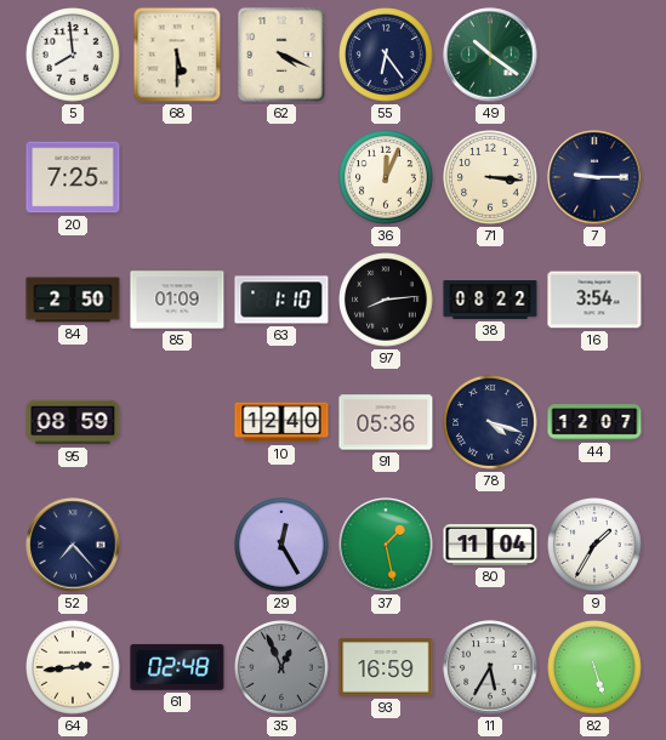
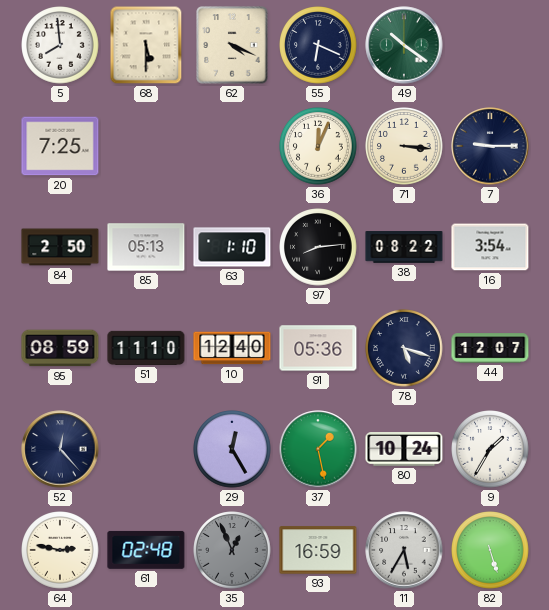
55: 6:24 -> 6:19 (318, 45)
85: 01:09 -> 05:13 (146, 247)
51: none -> 11:10 (146, 348)
78: 4:18 -> 5:18 (404, 348)
52: 7:23 -> 12:23 (60, 449)
80: 11:04 -> 10:24 (404, 450)
64: 2:44 -> 2:47 (60, 550)
